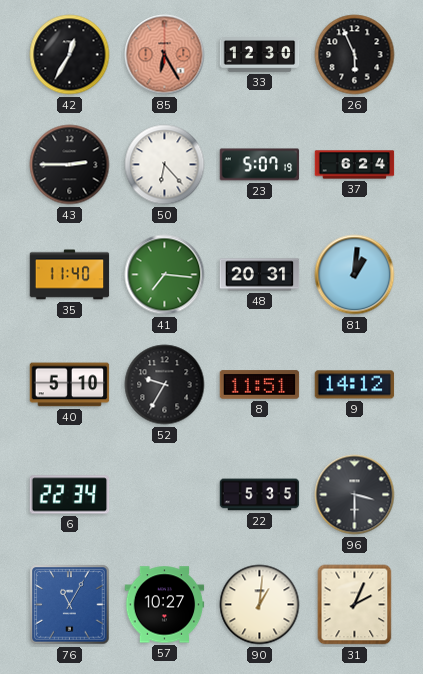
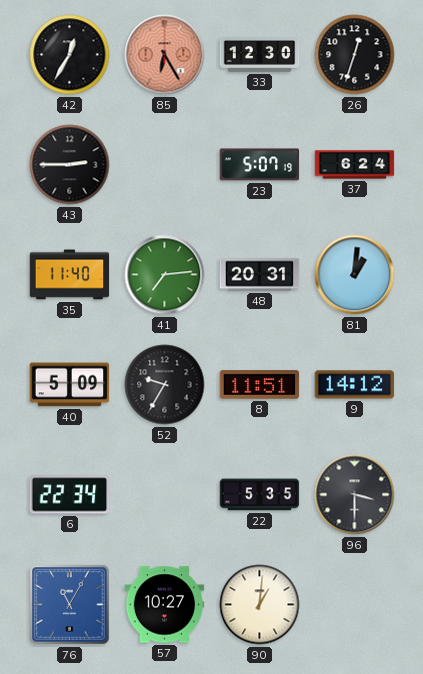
26: 5:56 -> 12:33 (355, 55)
50: 6:23 -> none (165, 165)
41: 7:16 -> 7:14 (165, 275)
40: 5:10 -> 5:09 (70, 385)
31: 2:04 -> none (355, 605)
